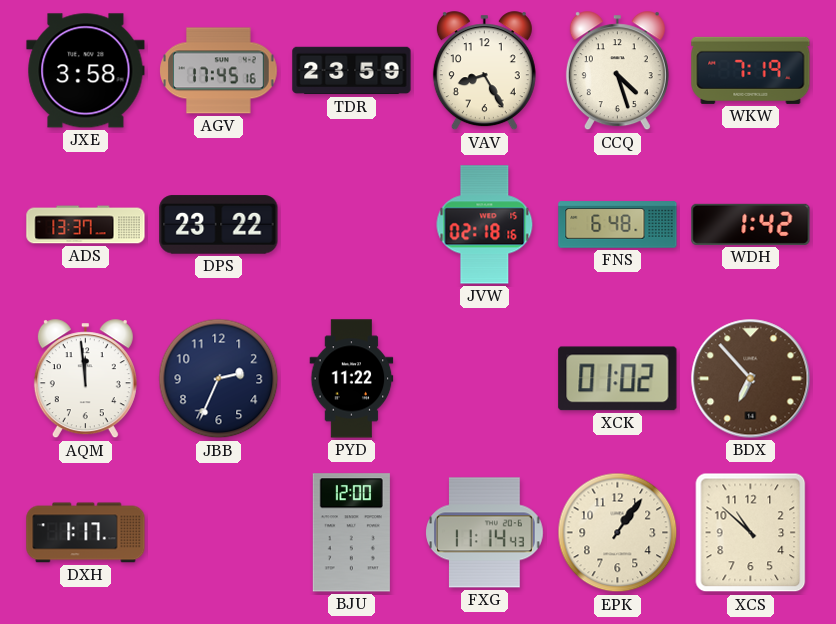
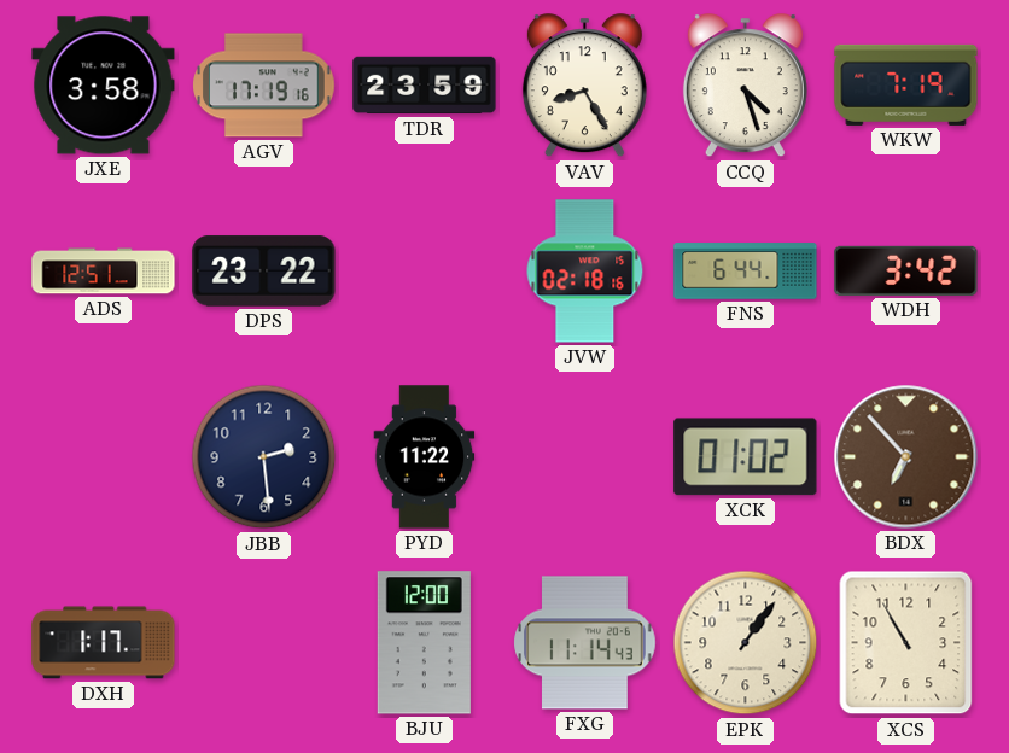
AGV: 17:45 -> 17:19 (264, 86)
ADS: 13:37 -> 12:51 (104, 272)
FNS: 6:48 -> 6:44 (746, 272)
WDH: 1:42 -> 3:42 (906, 270)
AQM: 11:59 -> none (85, 379)
JBB: 2:34 -> 2:29 (264, 457)
XCS: 10:52 -> 10:55 (906, 643)
